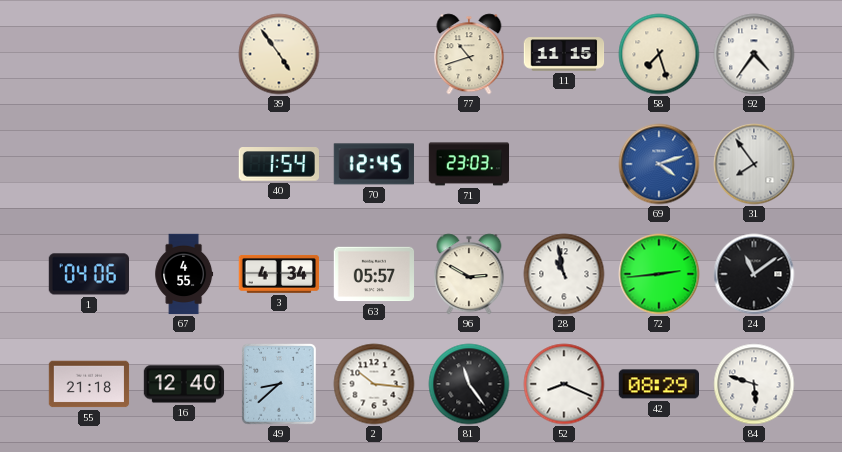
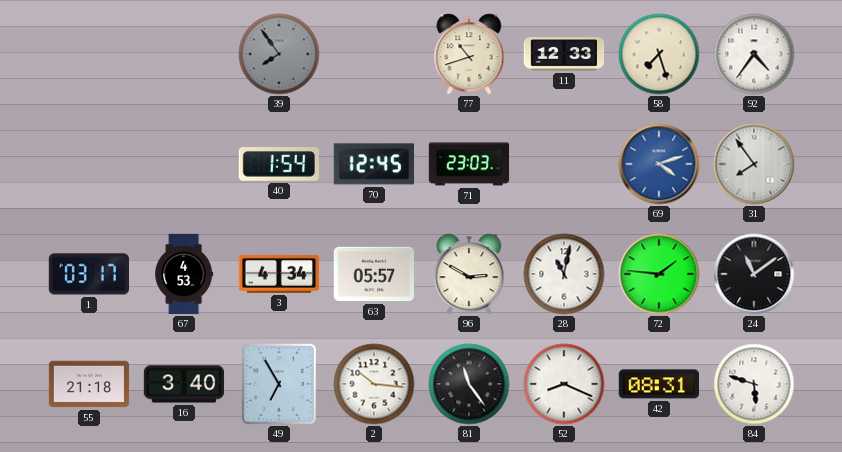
39: 4:54 -> 7:54 (279, 54)
39 dial: cream -> grey (279, 54)
11: 11:15 -> 12:33 (564, 54)
1: 04:06 -> 03:17 (88, 274)
67: 4:55 -> 4:53 (184, 274)
28: 10:58 -> 11:02 (564, 274)
72: 2:44 -> 1:46 (659, 274)
16: 12:40 -> 3:40 (184, 384)
49: 8:38 -> 6:55 (279, 384)
42: 08:29 -> 08:31 (658, 384)
